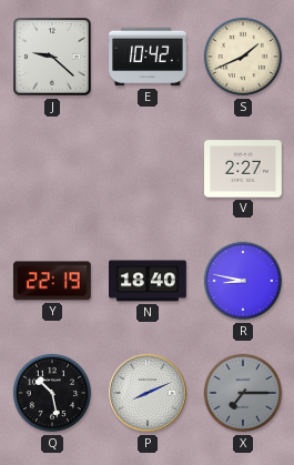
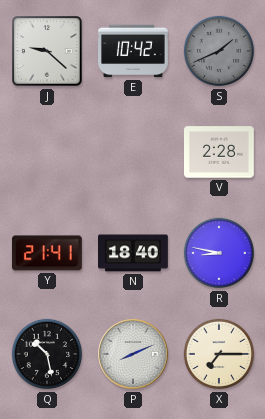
S dial: cream -> grey (219, 51)
V: 2:27 -> 2:28 (220, 152)
Y: 22:19 -> 21:41 (47, 253)
X dial: grey -> cream (219, 354)
